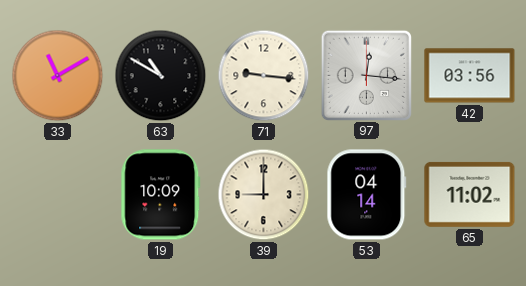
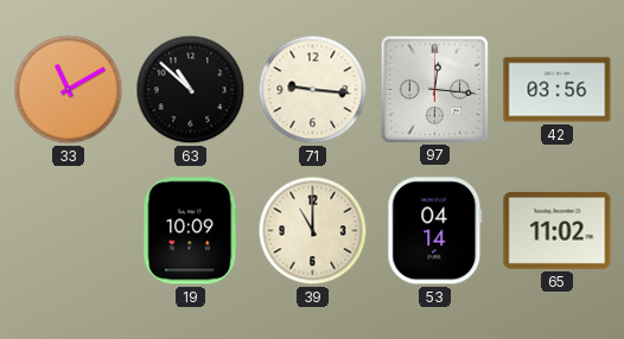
63: 10:50 -> 10:52 (191, 90)
39: 9:00 -> 11:00 (313, 231)
